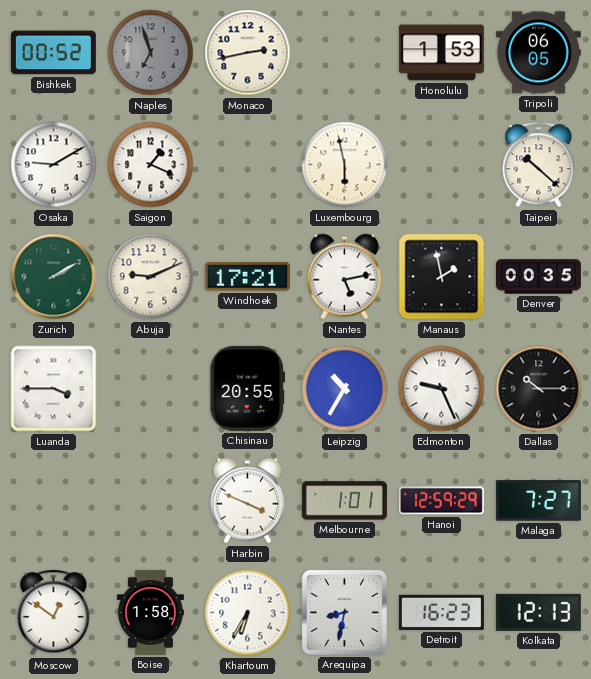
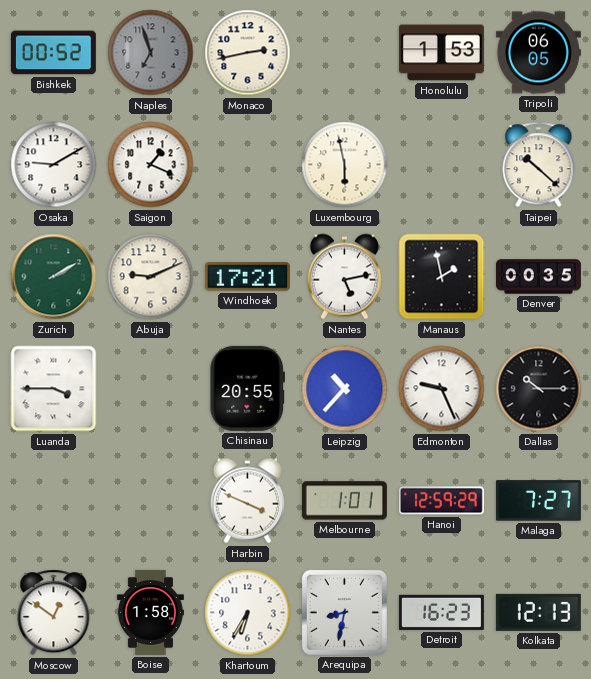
Leipzig: 10:35 -> 10:37 (345, 389)
